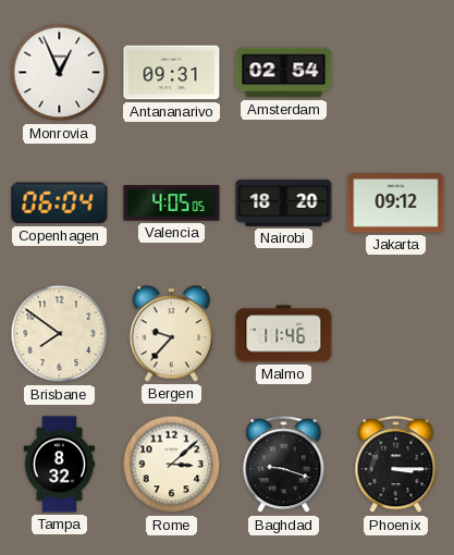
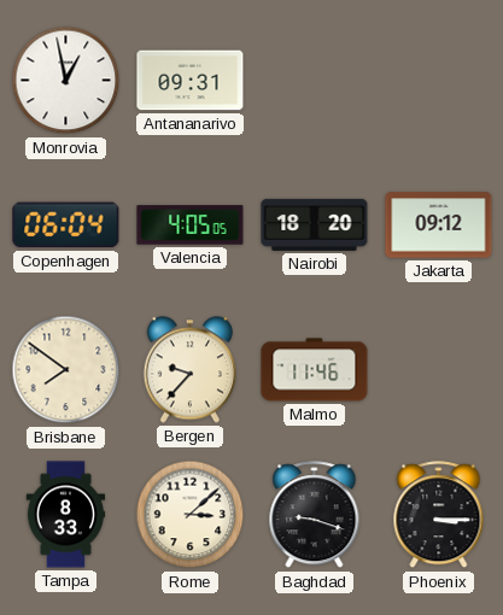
Monrovia: 12:56 -> 12:58 (66, 81)
Amsterdam: 02:54 -> none (284, 73)
Tampa: 8:32 -> 8:33 (66, 515)
